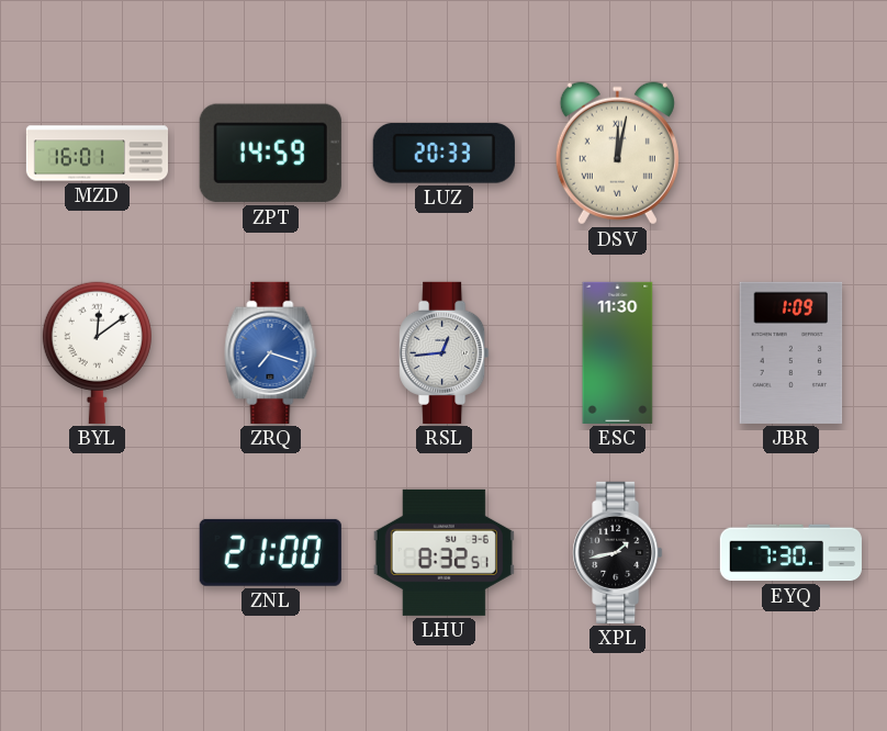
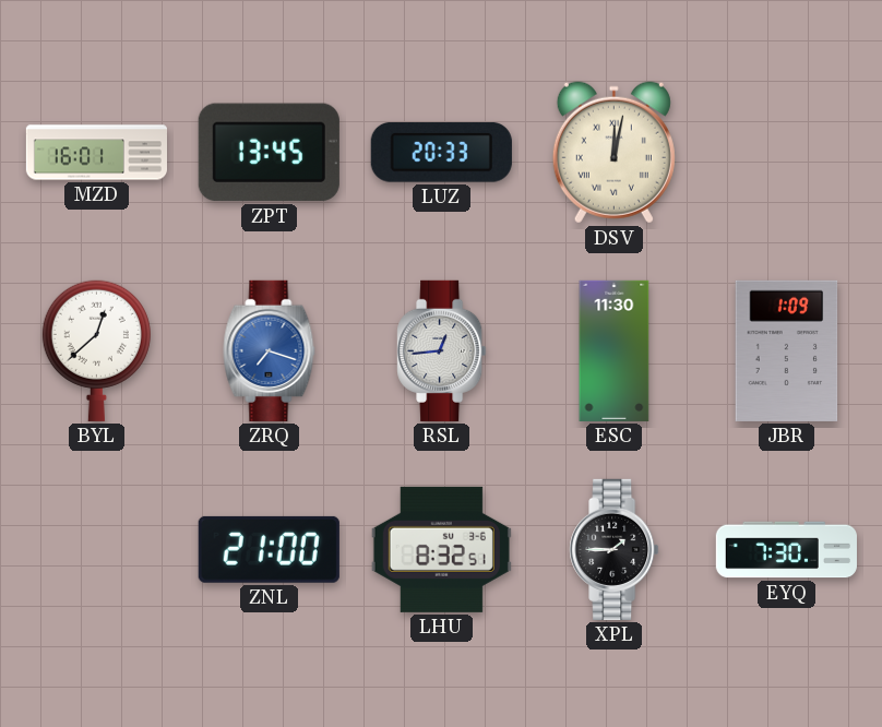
ZPT: 14:59 -> 13:45 (269, 153)
BYL: 12:09 -> 12:38 (96, 350)
XPL: 1:43 -> 1:45 (615, 549)
